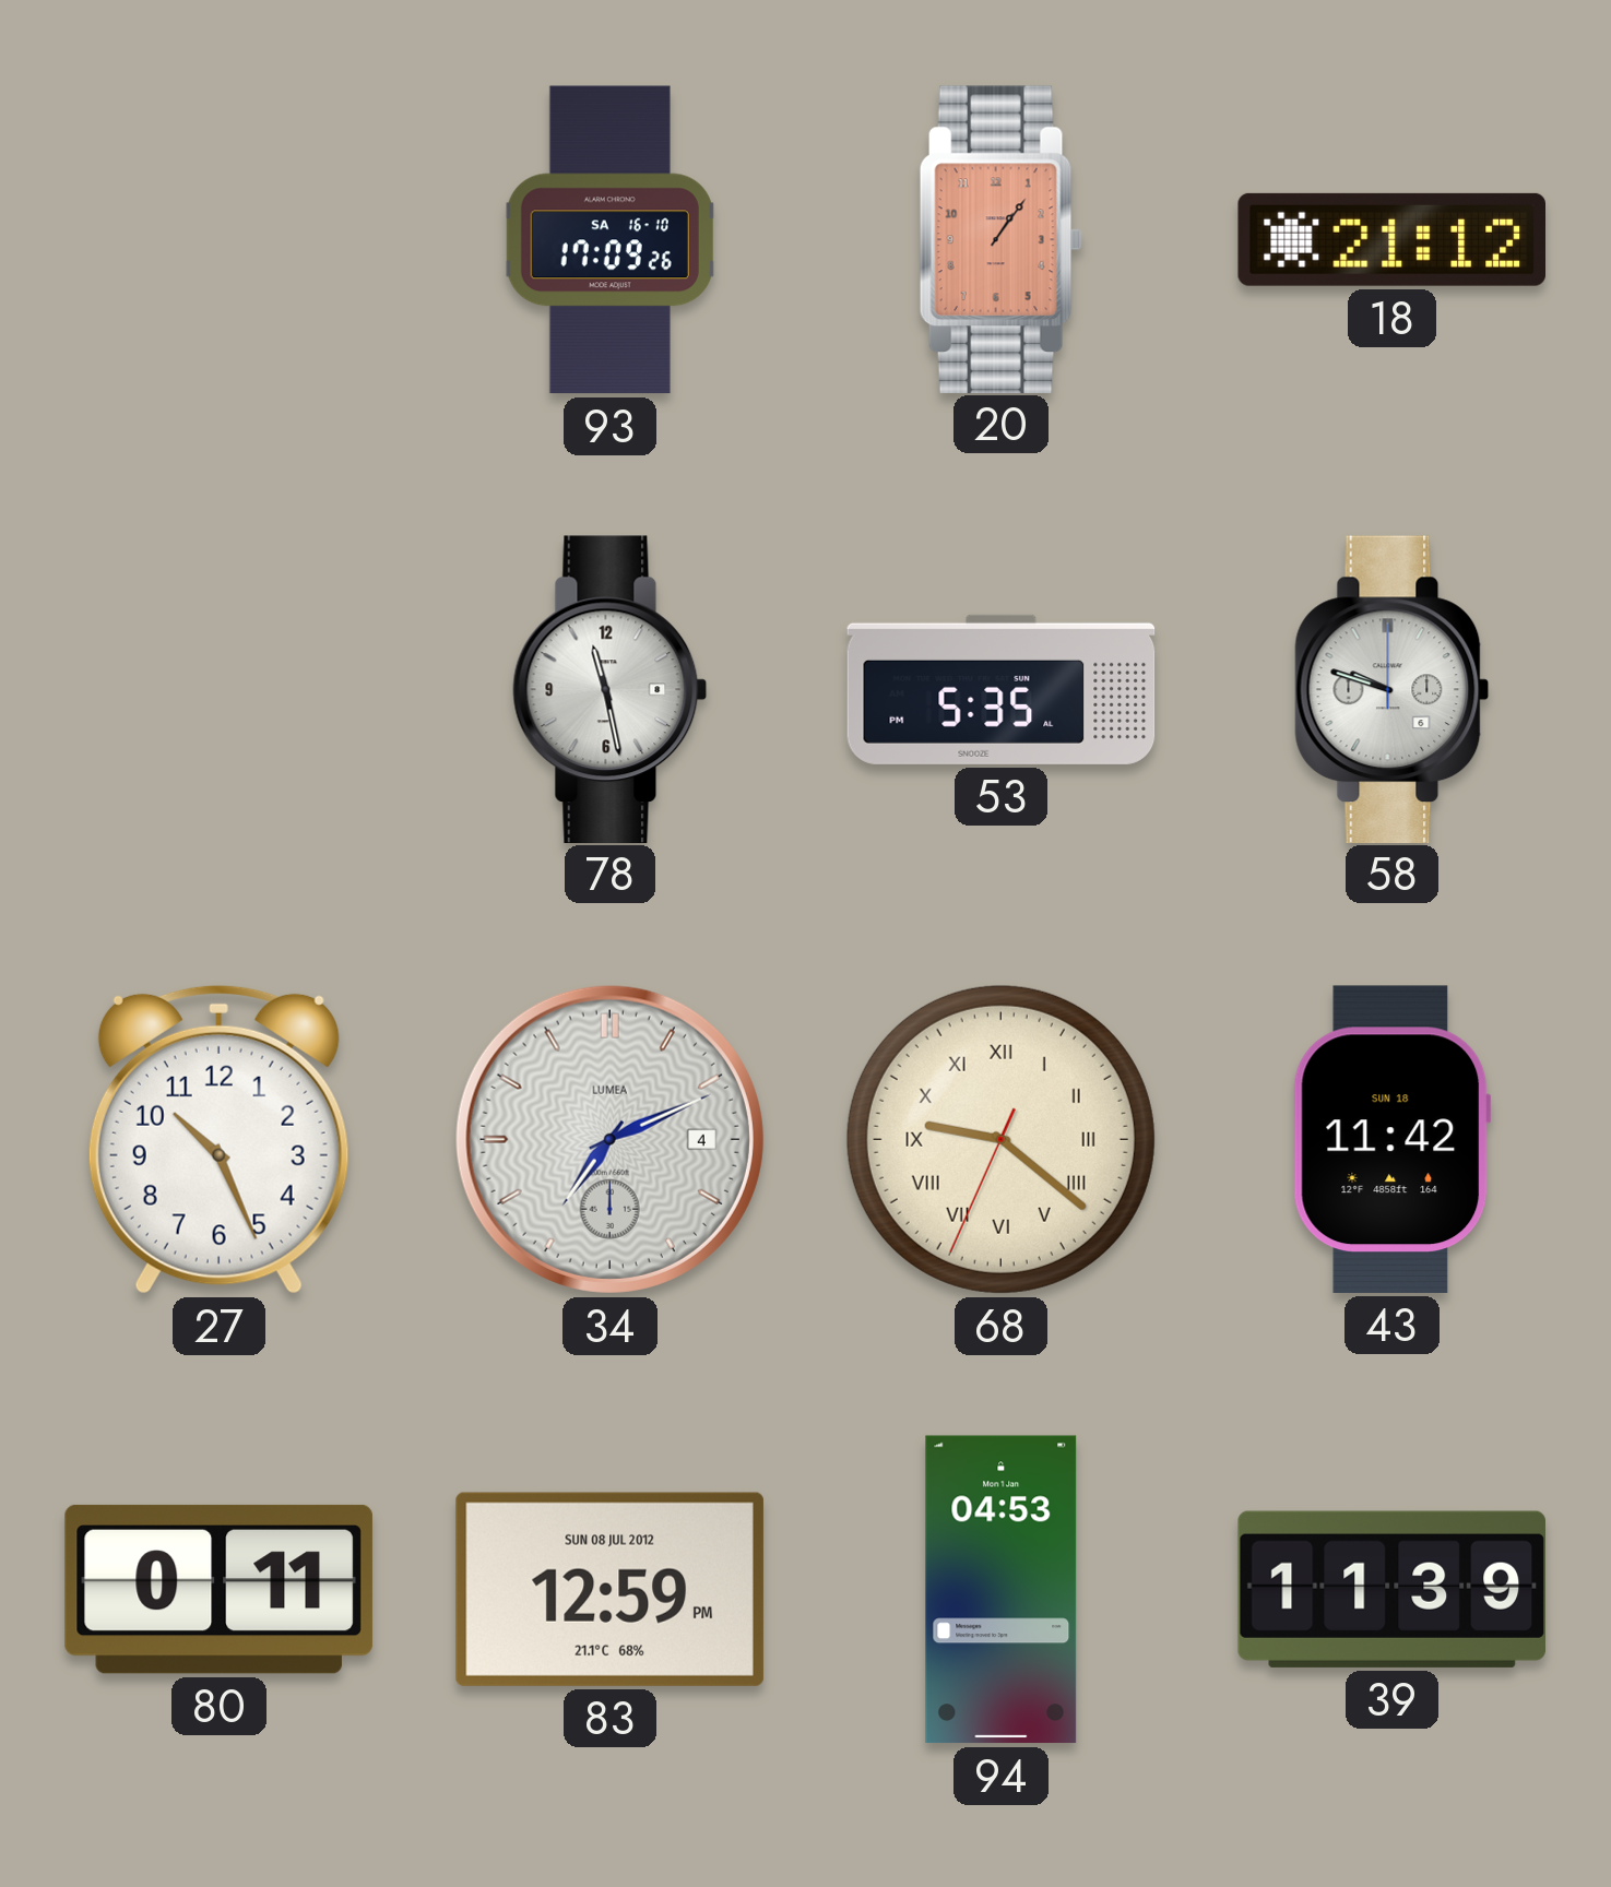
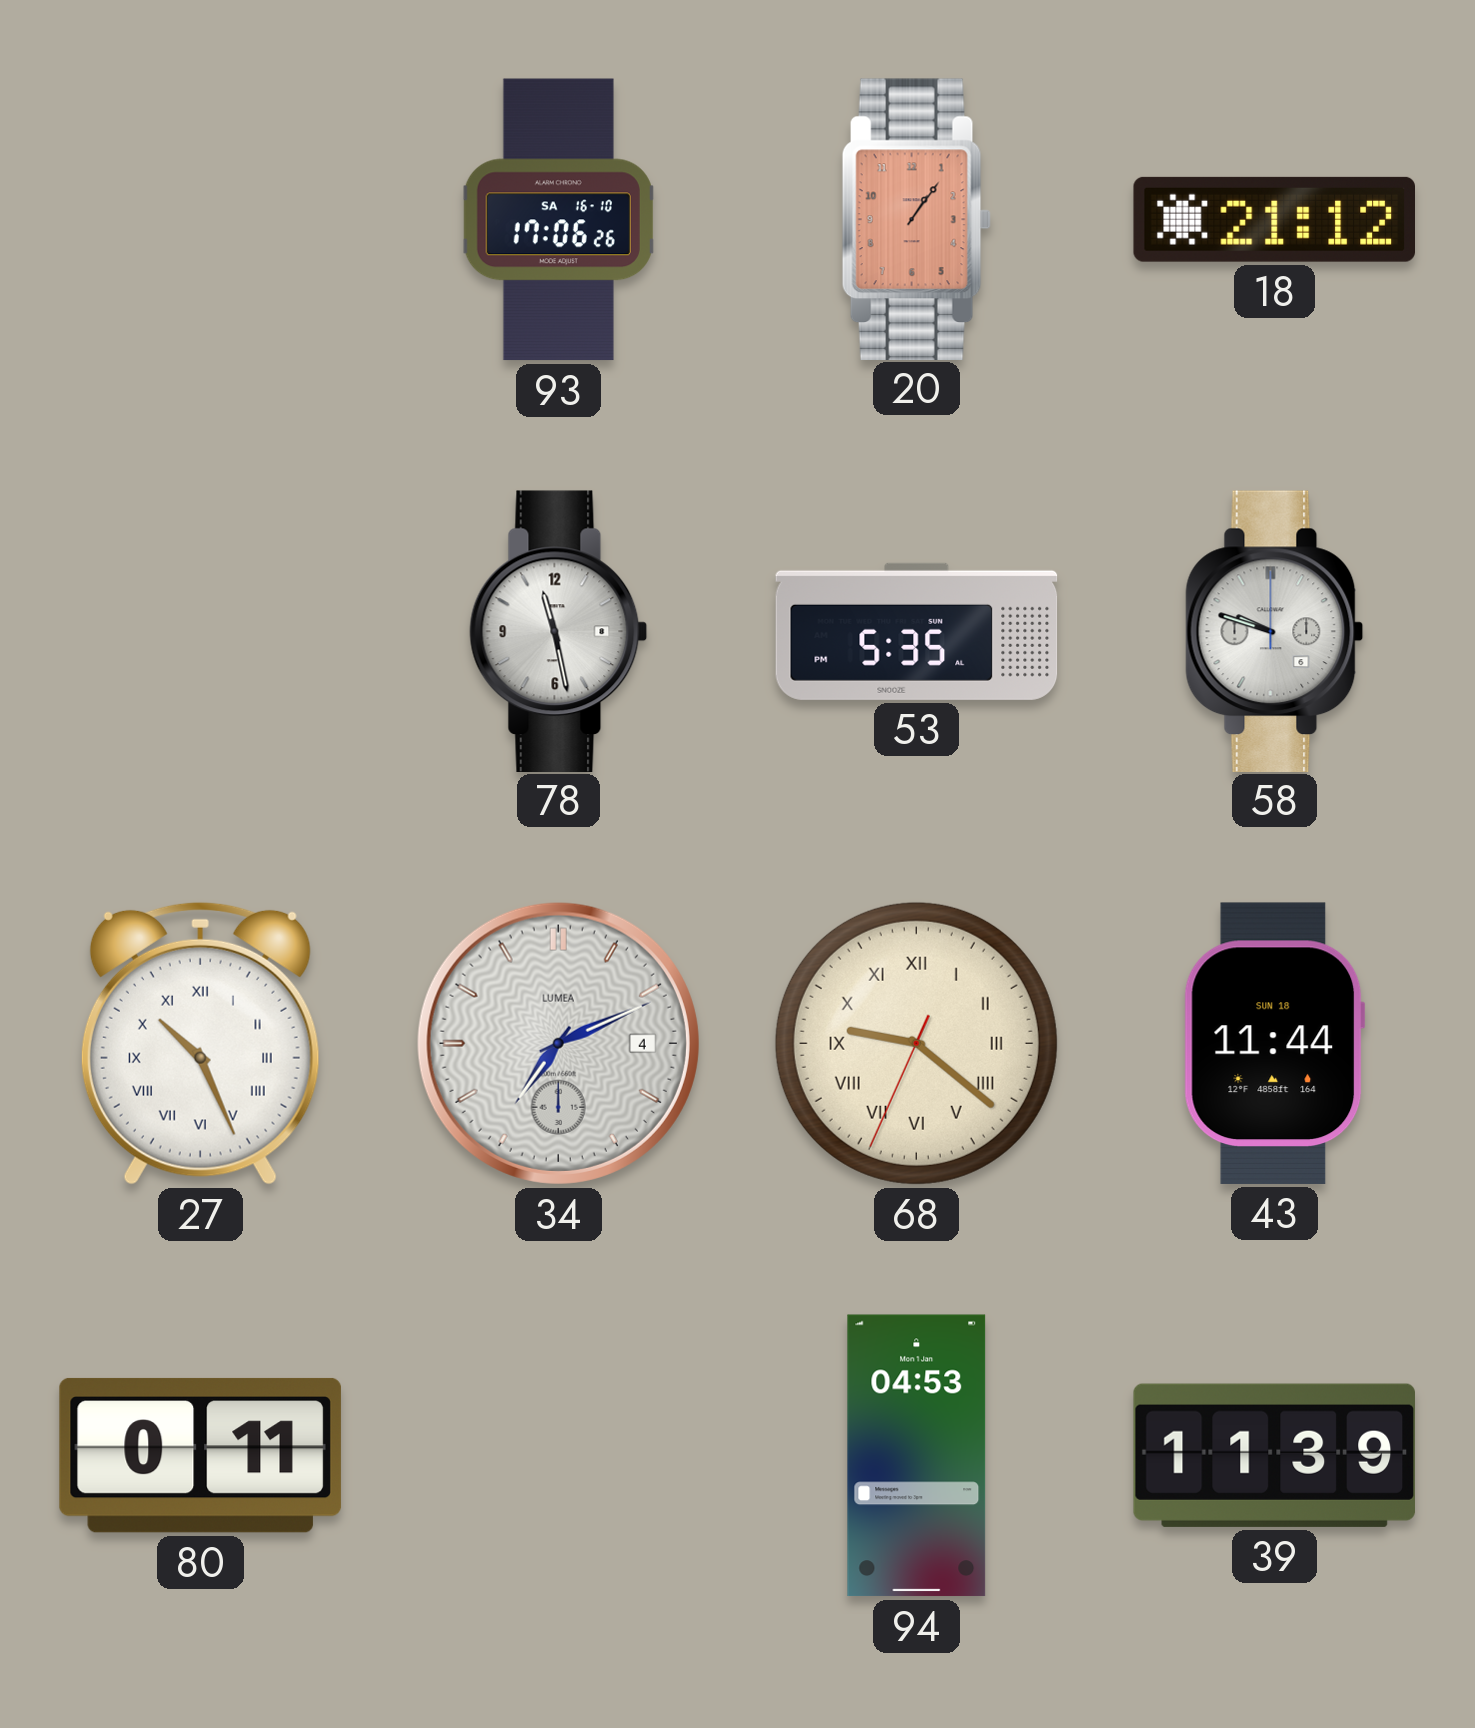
93: 17:09 -> 17:06 (558, 220)
27 numerals: Arabic -> Roman (200, 1043)
43: 11:42 -> 11:44 (1274, 1043)
83: 12:59 -> none (609, 1589)
